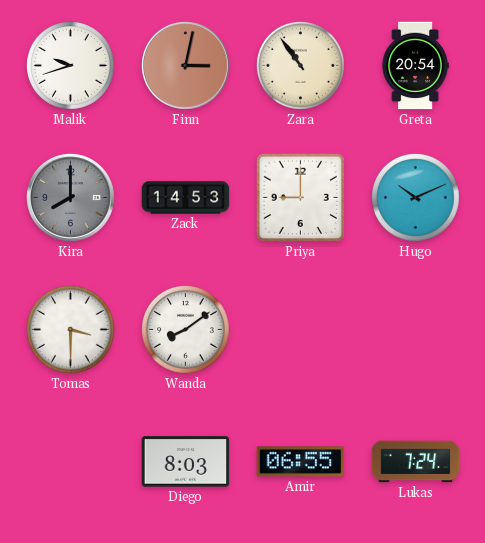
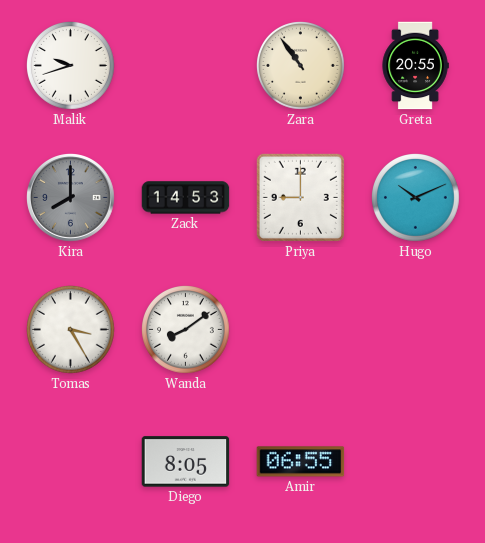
Finn: 3:02 -> none (186, 66)
Greta: 20:54 -> 20:55 (415, 66)
Tomas: 3:30 -> 3:25 (71, 330)
Diego: 8:03 -> 8:05 (186, 462)
Lukas: 7:24 -> none (416, 462)
